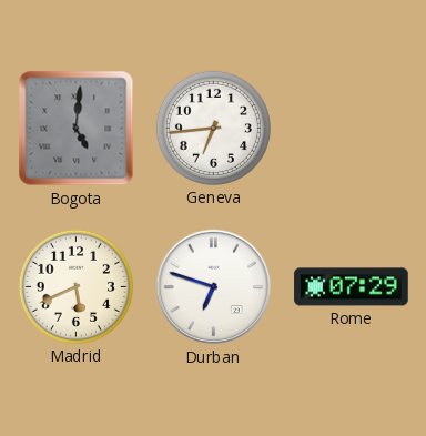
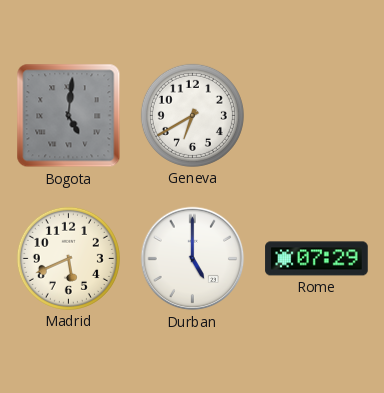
Geneva: 6:44 -> 6:40 (192, 115)
Durban: 6:48 -> 5:00 (193, 259)
